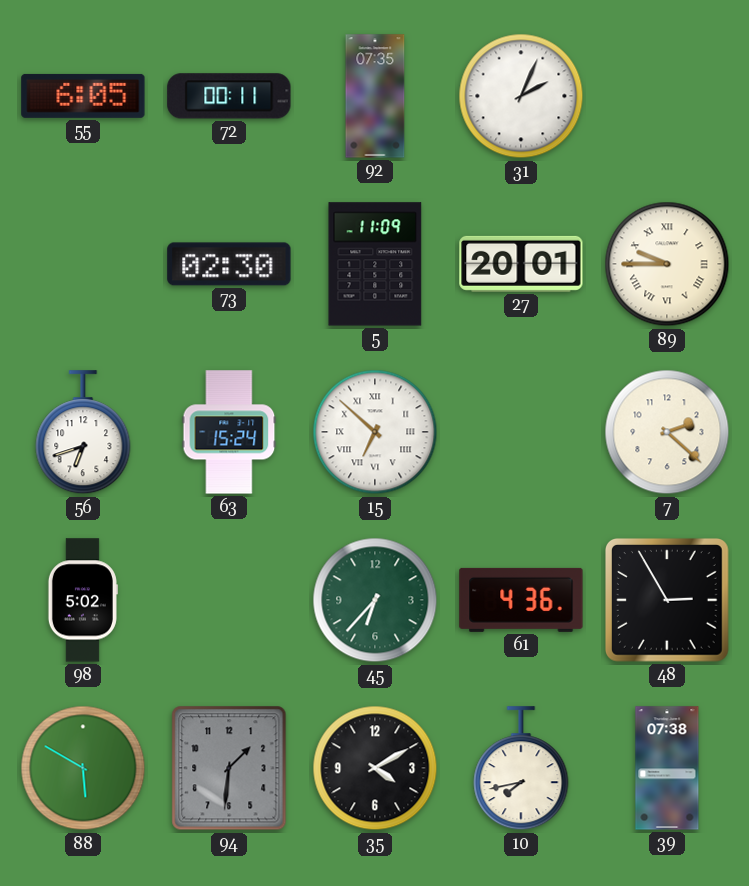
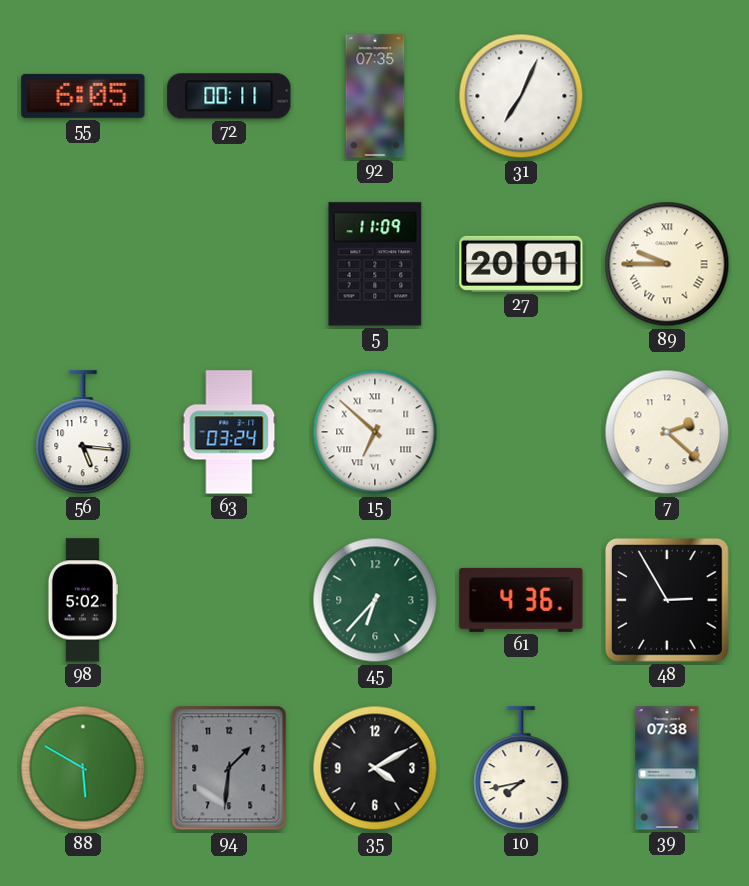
31: 2:04 -> 7:04 (521, 96)
73: 02:30 -> none (229, 264)
56: 6:42 -> 5:16 (83, 433)
63: 15:24 -> 03:24 (229, 432)
